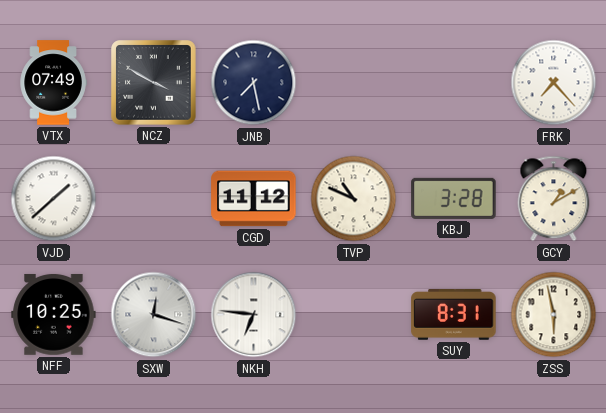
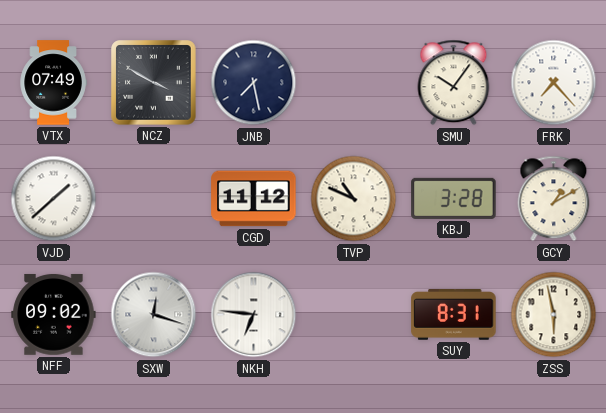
SMU: none -> 10:06 (454, 83)
NFF: 10:25 -> 09:02 (54, 314)
